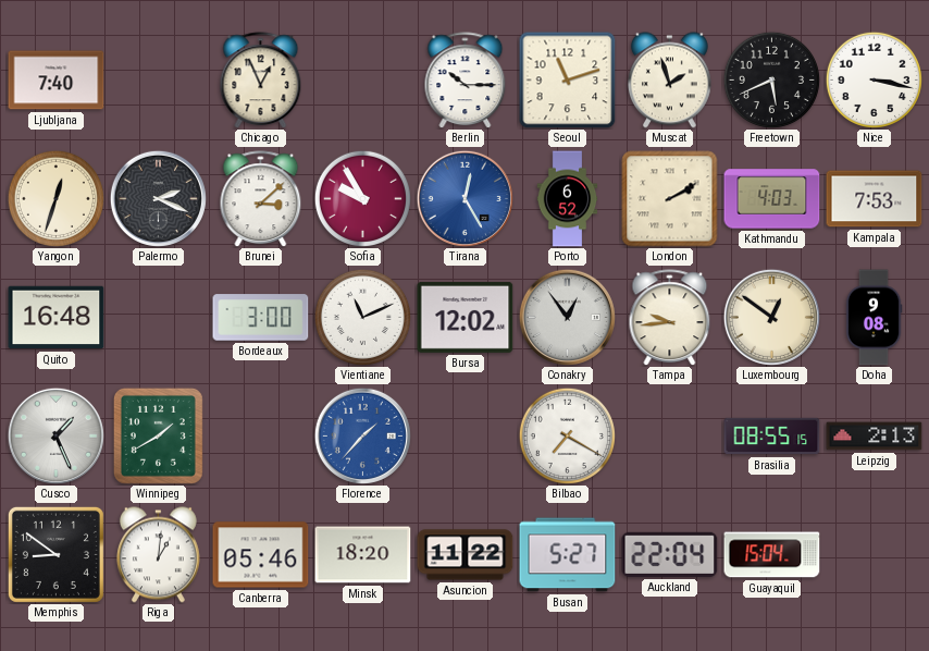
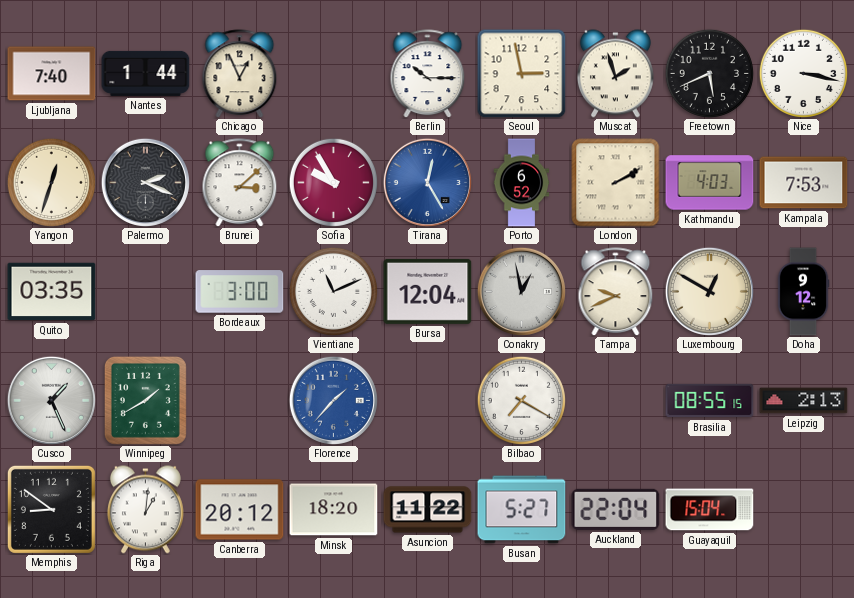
Nantes: none -> 1:44 (146, 73)
Seoul: 11:12 -> 2:58 (521, 73)
Quito: 16:48 -> 03:35 (52, 292)
Bursa: 12:02 -> 12:04 (428, 291)
Conakry: 12:54 -> 12:58 (521, 291)
Tampa: 9:44 -> 9:41 (616, 292)
Luxembourg: 12:51 -> 12:50 (709, 291)
Doha: 9:08 -> 9:12 (803, 292)
Canberra: 05:46 -> 20:12 (240, 510)
